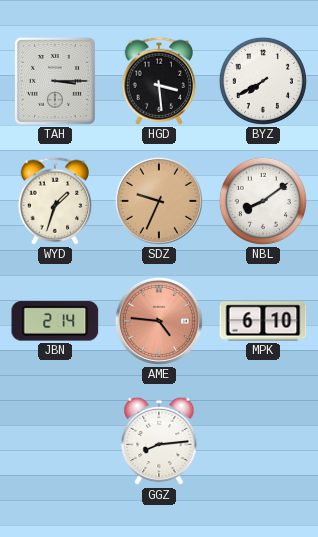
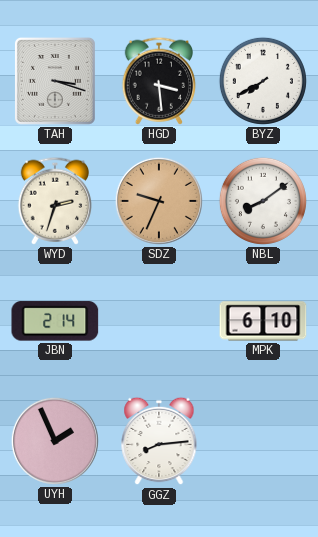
TAH: 3:15 -> 3:18 (55, 81)
WYD: 1:33 -> 2:33 (55, 201)
AME: 4:46 -> none (159, 321)
UYH: none -> 1:56 (55, 441)
